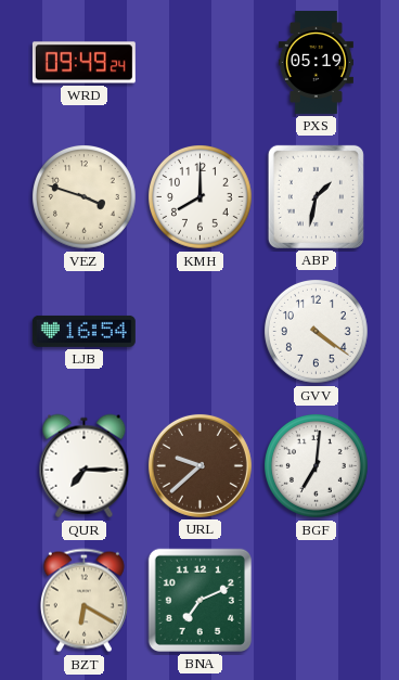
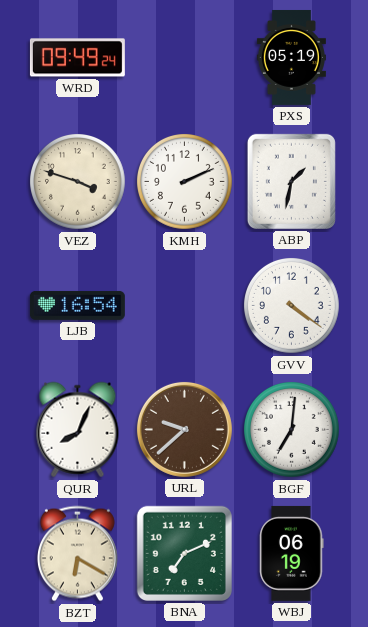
KMH: 8:00 -> 2:11 (185, 182)
QUR: 7:15 -> 8:04 (78, 430)
WBJ: none -> 06:19 (292, 553)
